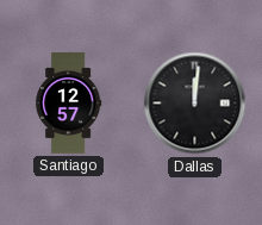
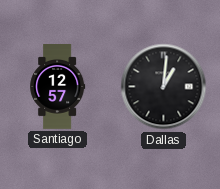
Dallas: 12:01 -> 1:01 (164, 87)
